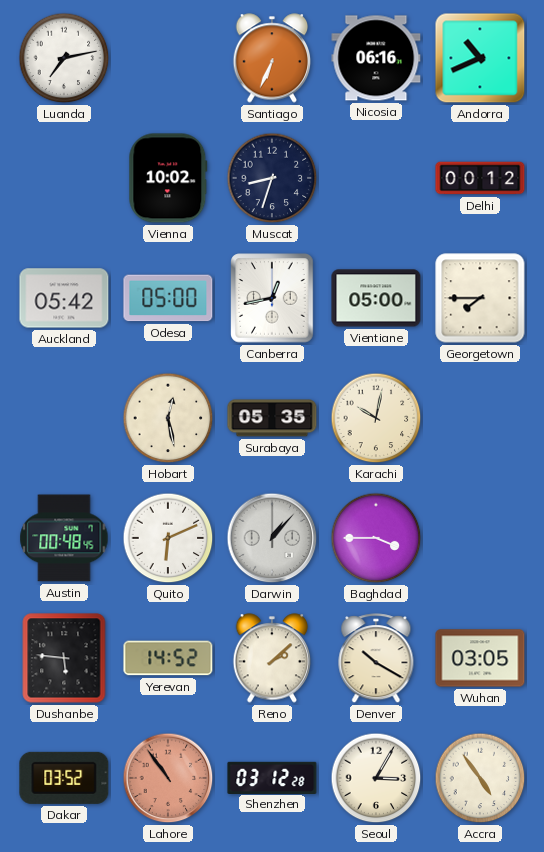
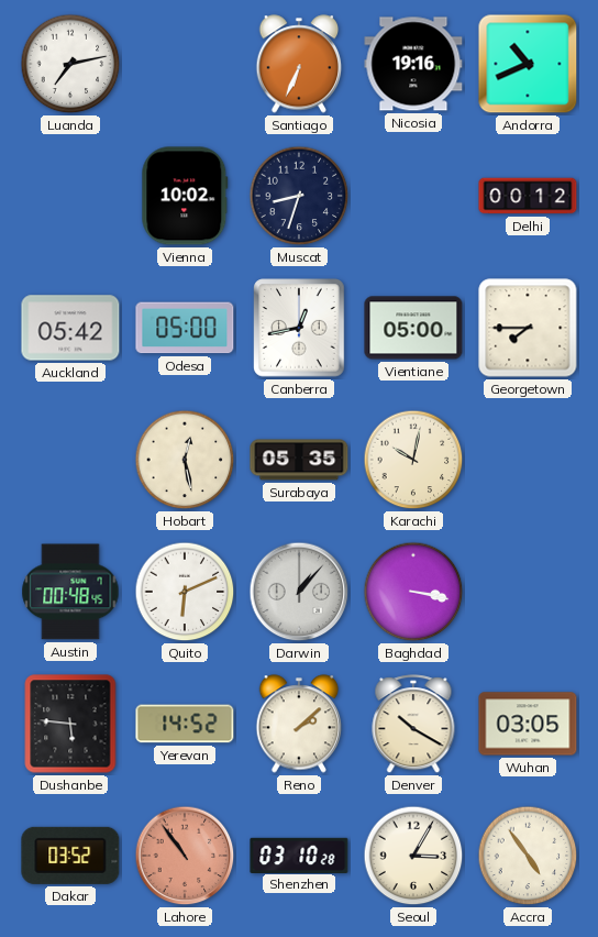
Nicosia: 06:16 -> 19:16 (413, 64)
Baghdad: 3:45 -> 3:17 (413, 592)
Shenzhen: 03:12 -> 03:10 (299, 855)
